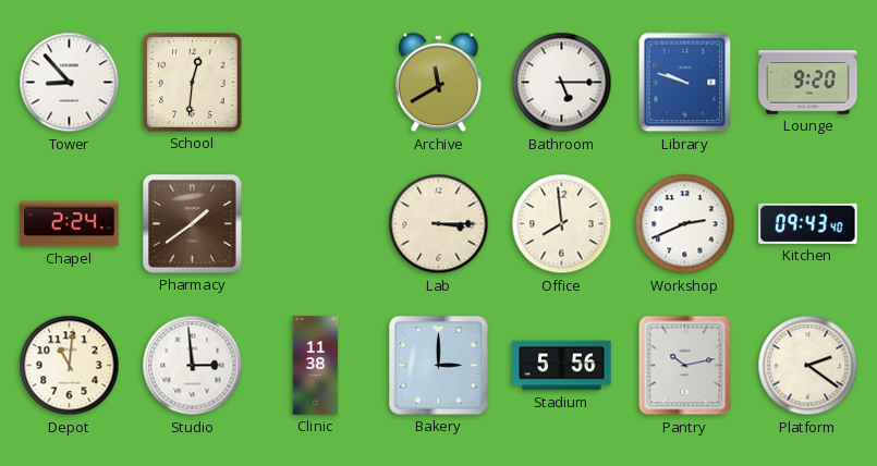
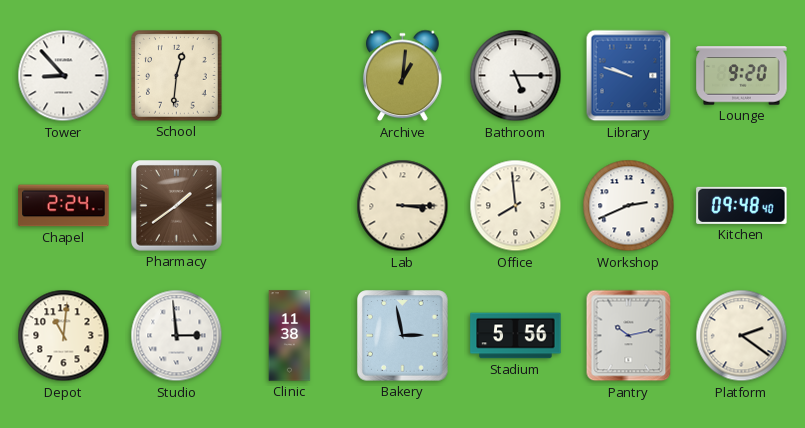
Archive: 11:40 -> 1:01 (403, 76)
Kitchen: 09:43 -> 09:48 (742, 205)
Bakery: 3:00 -> 2:58 (403, 336)
